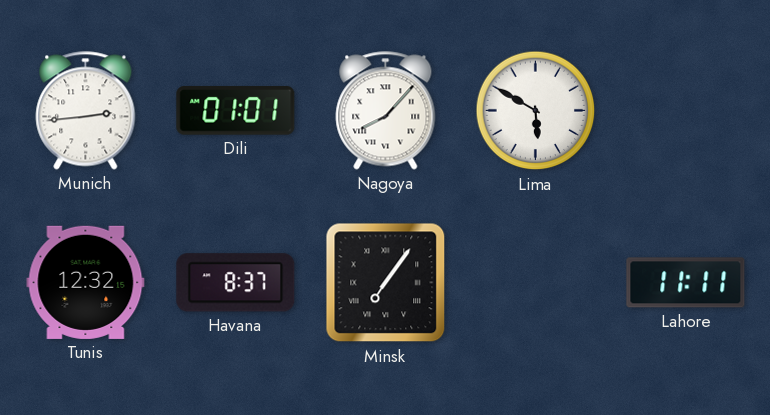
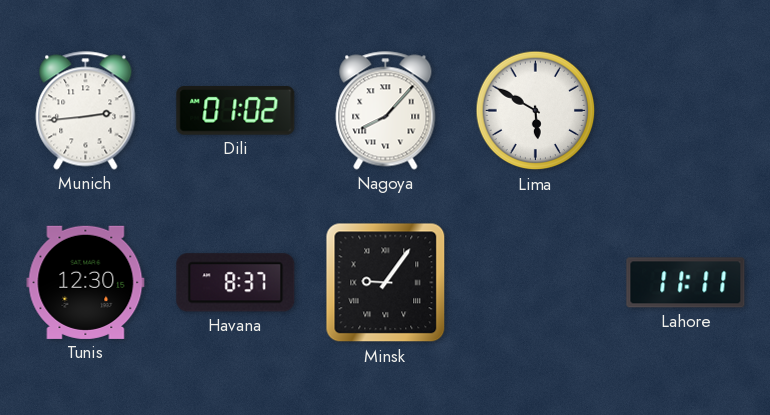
Dili: 01:01 -> 01:02 (236, 111)
Tunis: 12:32 -> 12:30 (86, 282)
Minsk: 7:06 -> 9:06 (386, 283)
